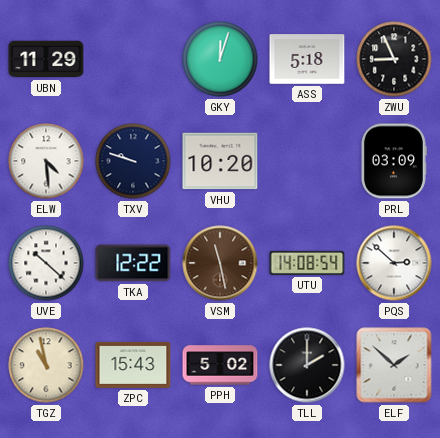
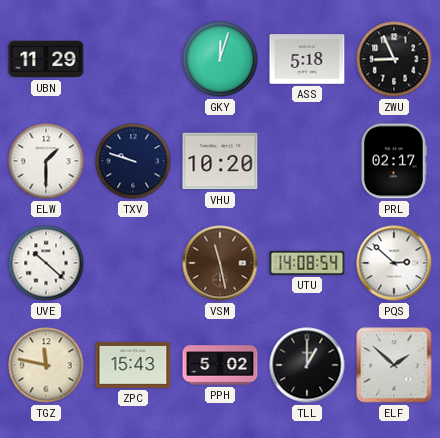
ELW: 4:29 -> 1:30 (46, 161)
PRL: 03:09 -> 02:17 (393, 161)
TKA: 12:22 -> none (133, 263)
TGZ: 10:58 -> 11:47 (46, 365)
TLL: 2:00 -> 1:00 (307, 365)
